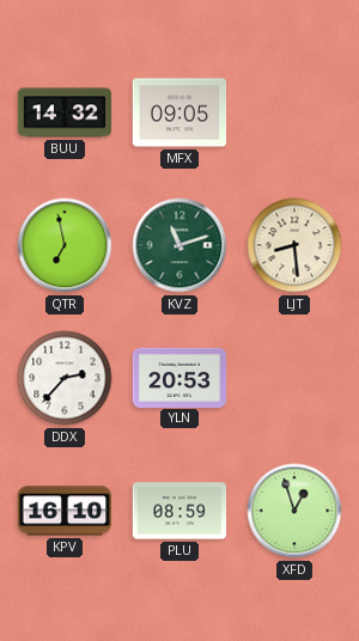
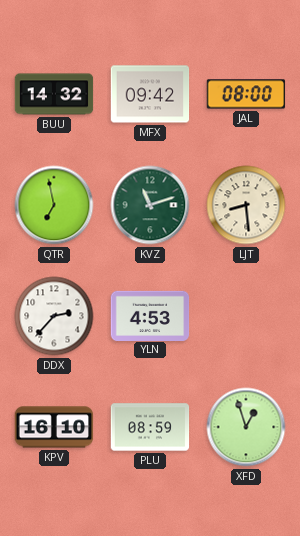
MFX: 09:05 -> 09:42 (150, 94)
JAL: none -> 08:00 (246, 94)
YLN: 20:53 -> 4:53 (150, 315)
